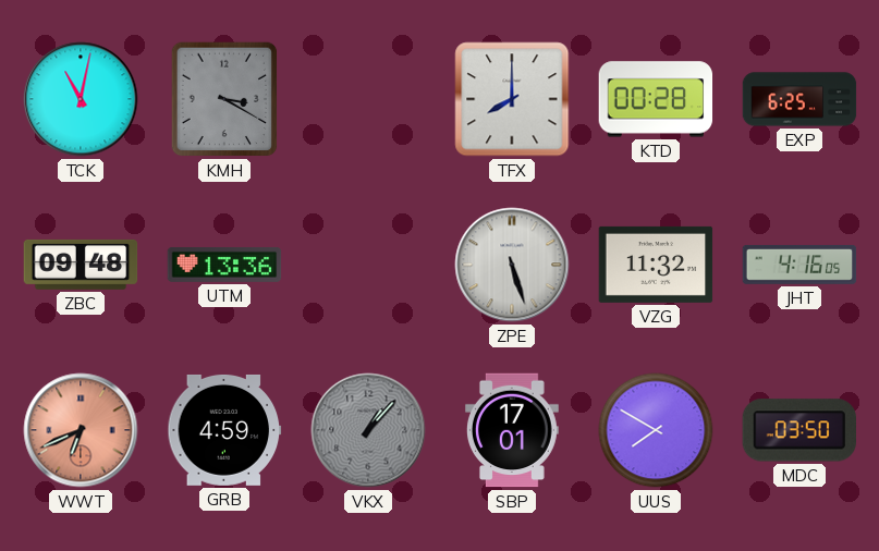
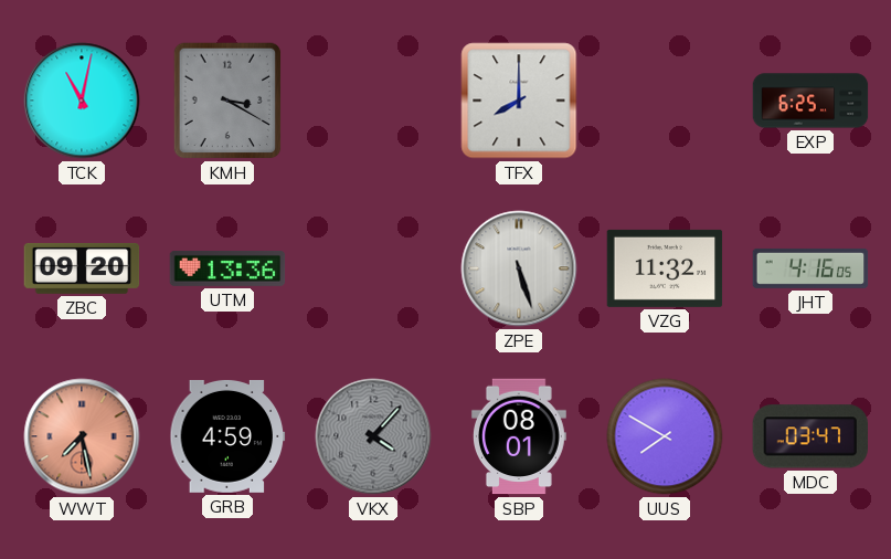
KTD: 00:28 -> none (656, 99)
ZBC: 09:48 -> 09:20 (82, 268)
WWT: 6:41 -> 7:28 (82, 436)
VKX: 1:07 -> 4:07 (373, 436)
SBP: 17:01 -> 08:01 (519, 436)
MDC: 03:50 -> 03:47 (809, 436)
